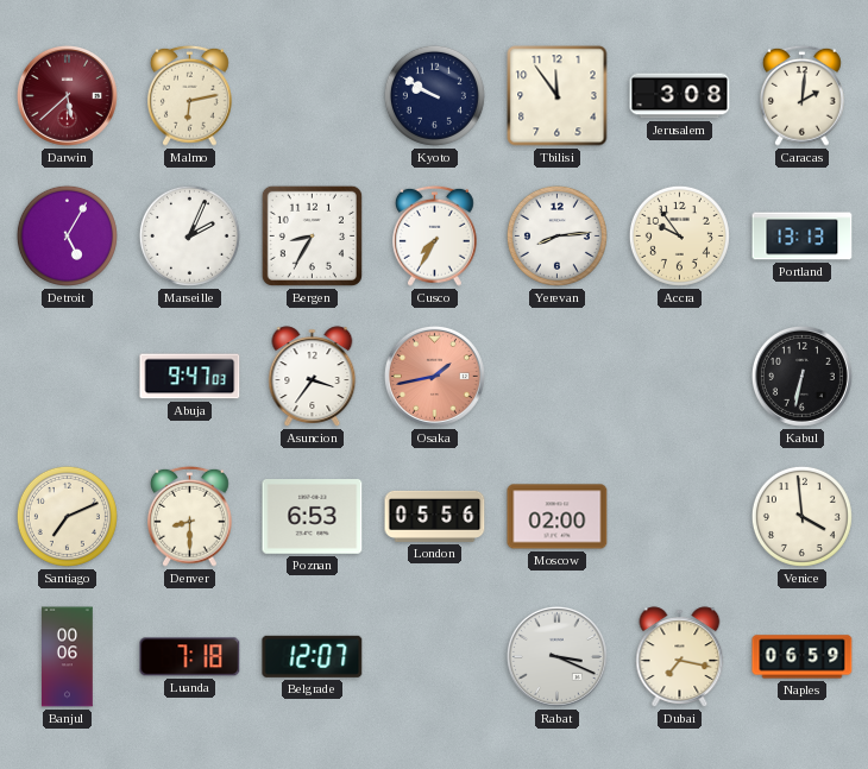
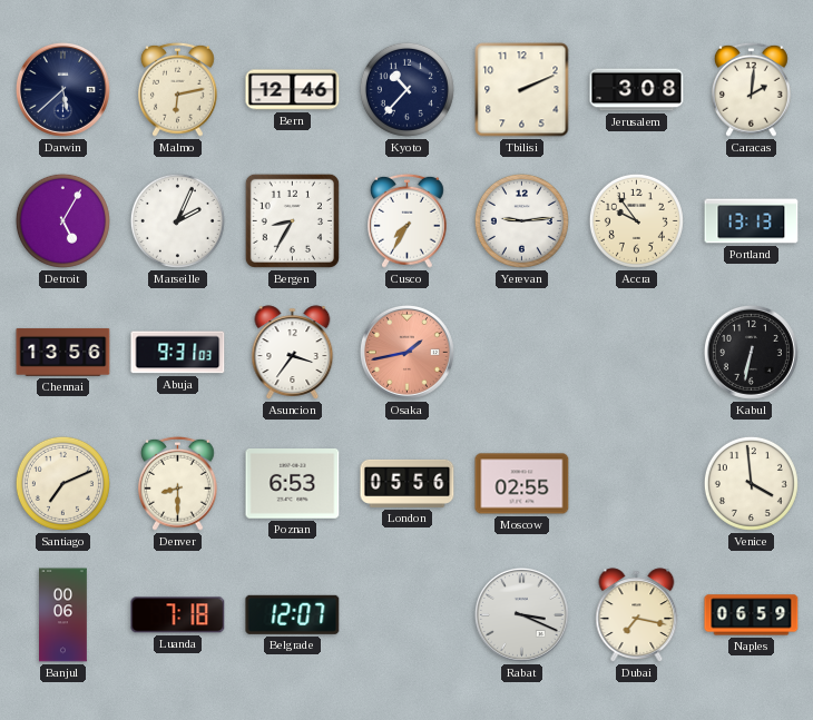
Darwin dial: burgundy -> navy (62, 89)
Bern: none -> 12:46 (293, 90)
Kyoto: 9:50 -> 10:37 (406, 89)
Tbilisi: 11:54 -> 2:11 (522, 90)
Yerevan: 8:14 -> 9:14 (521, 220)
Chennai: none -> 13:56 (63, 352)
Abuja: 9:47 -> 9:31 (178, 353)
Moscow: 02:00 -> 02:55 (522, 484)
